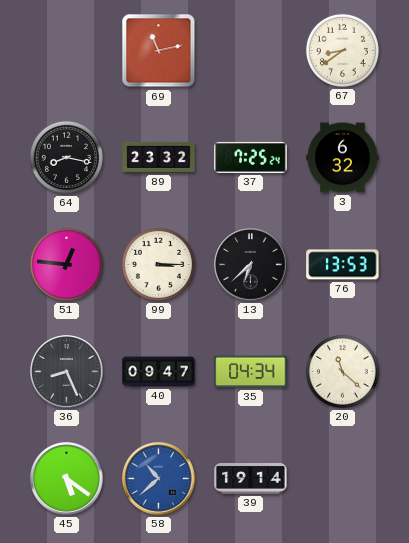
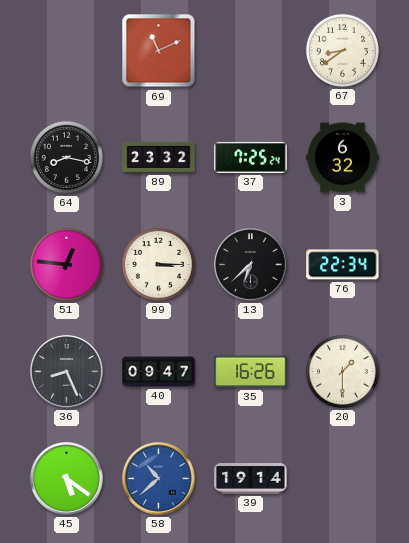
69: 11:13 -> 11:11 (159, 51)
76: 13:53 -> 22:34 (343, 265)
35: 04:34 -> 16:26 (251, 372)
20: 11:22 -> 1:30 (342, 371)
